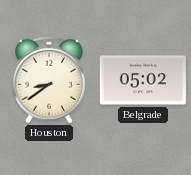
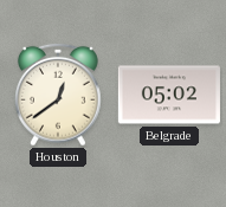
Houston: 8:39 -> 12:39 (59, 95)
